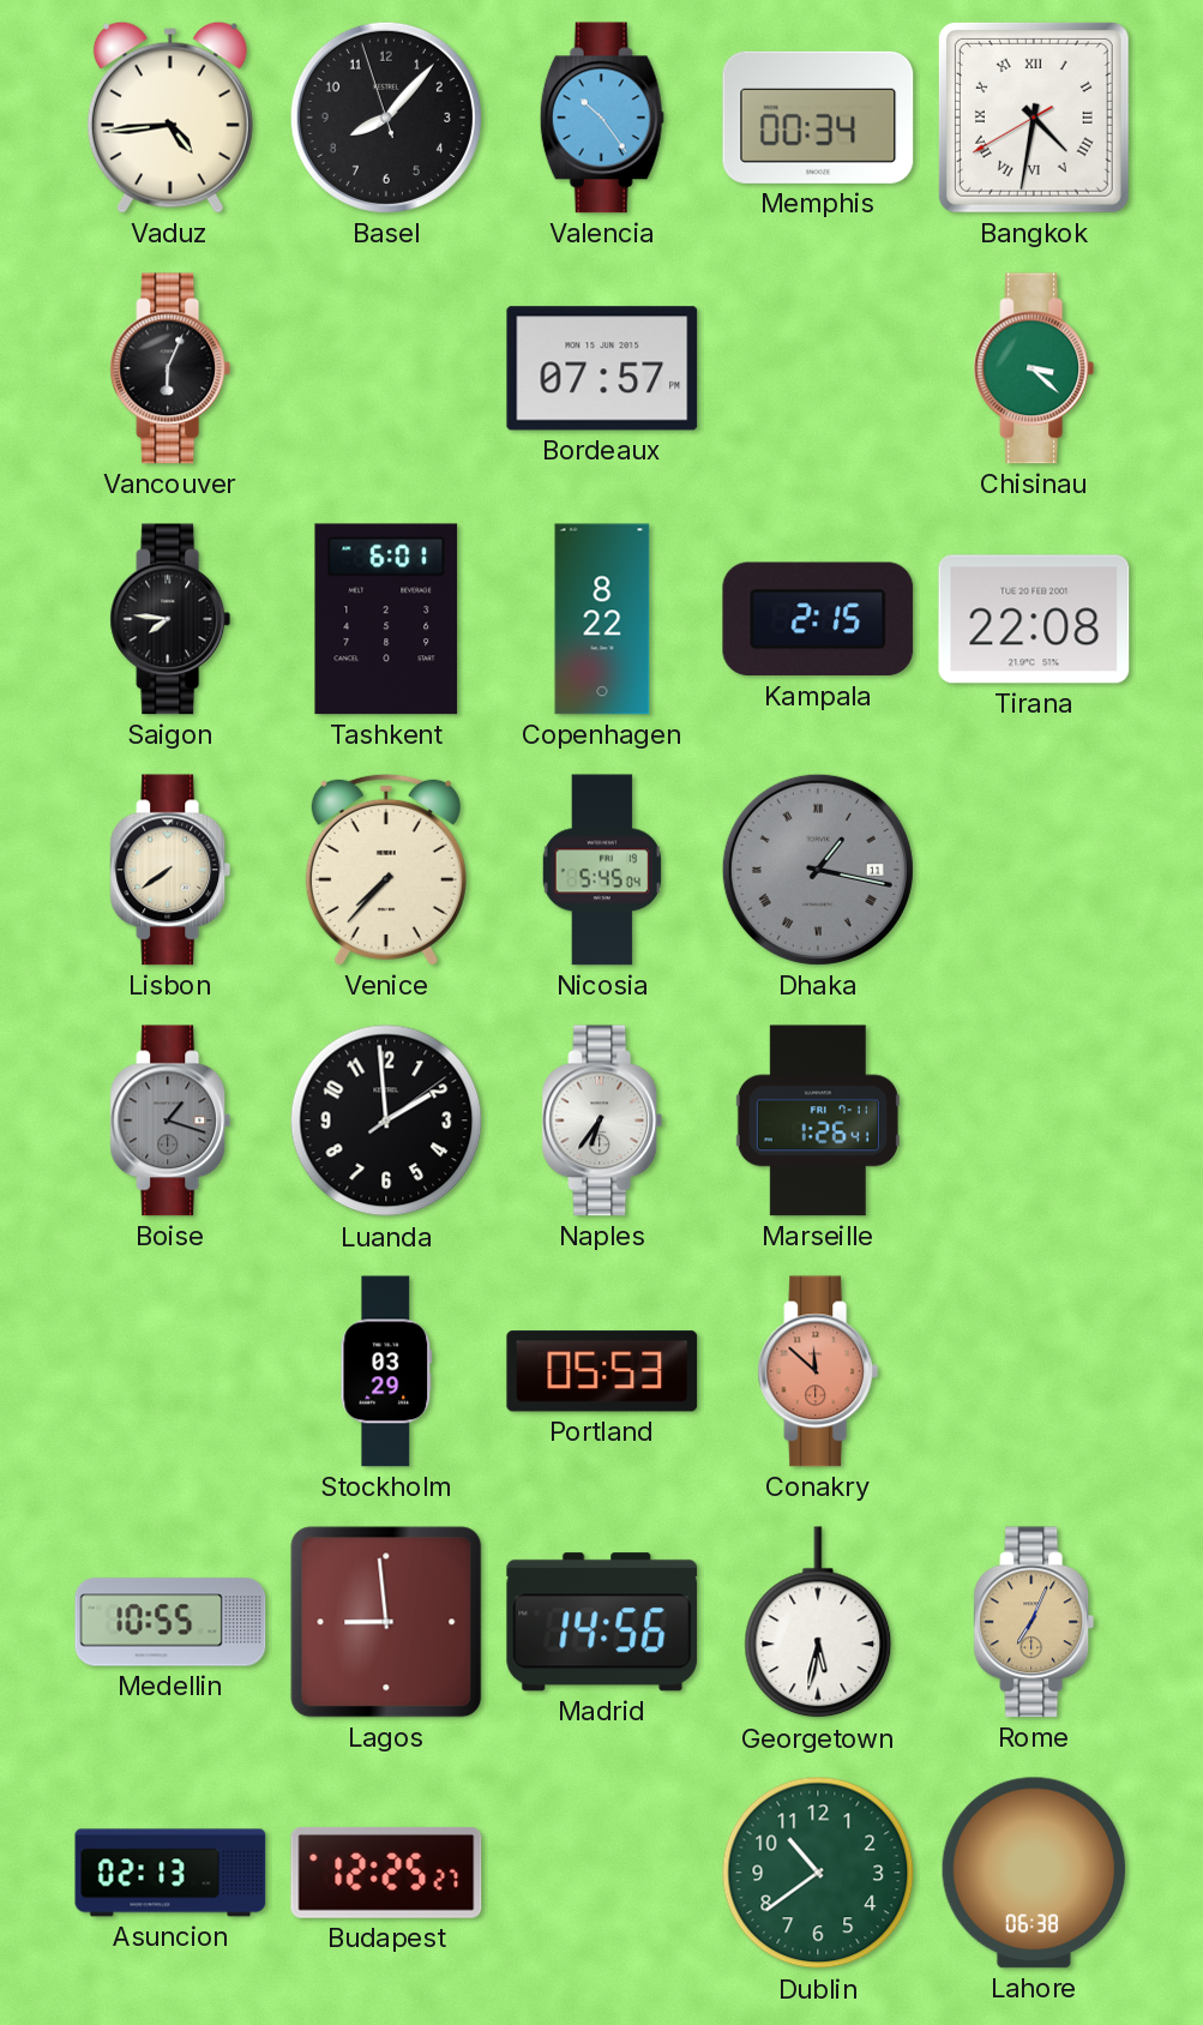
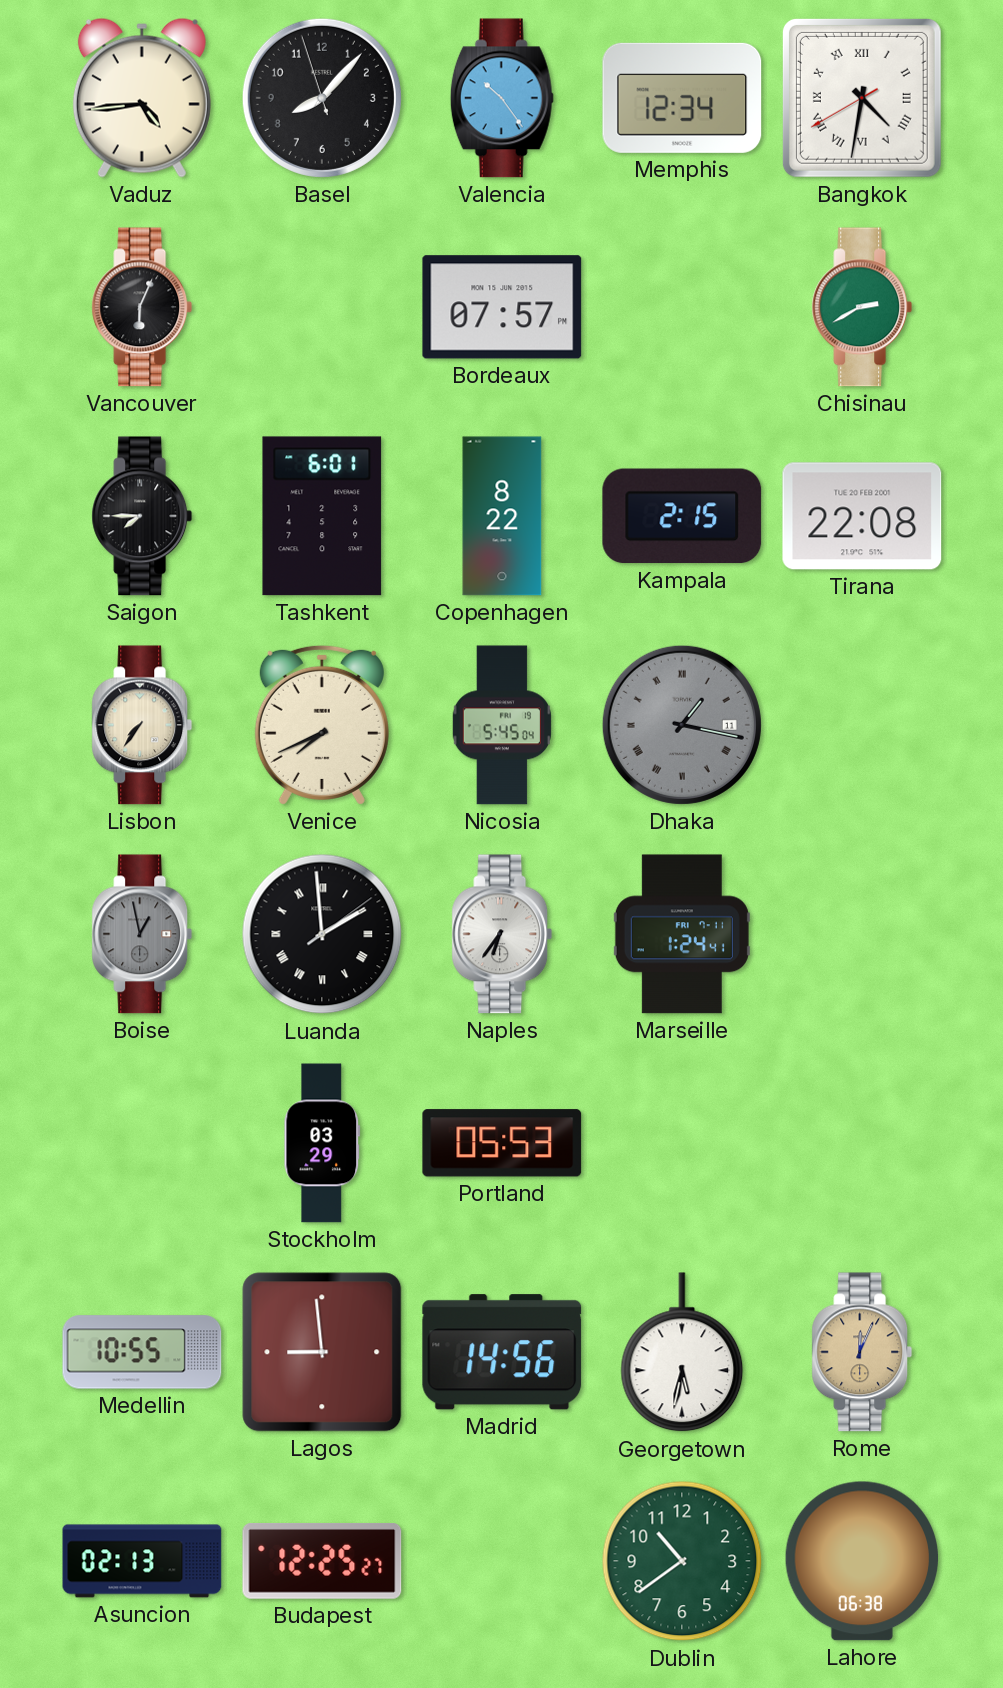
Memphis: 00:34 -> 12:34 (682, 98)
Chisinau: 3:22 -> 2:40 (862, 307)
Saigon: 7:46 -> 7:45 (142, 516)
Lisbon: 7:39 -> 7:36 (142, 725)
Venice: 7:37 -> 7:41 (322, 725)
Boise: 1:18 -> 12:58 (142, 934)
Luanda numerals: Arabic -> Roman (322, 934)
Marseille: 1:26 -> 1:24 (682, 934)
Conakry: 11:52 -> none (818, 1371)
Rome: 7:04 -> 12:04 (862, 1352)
